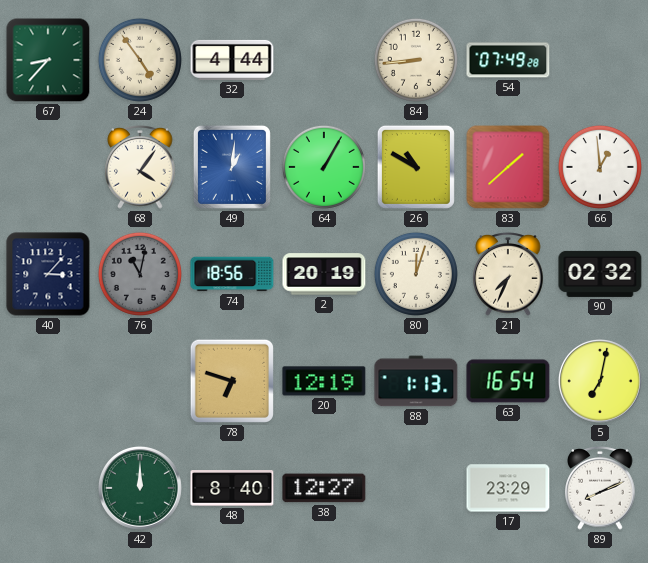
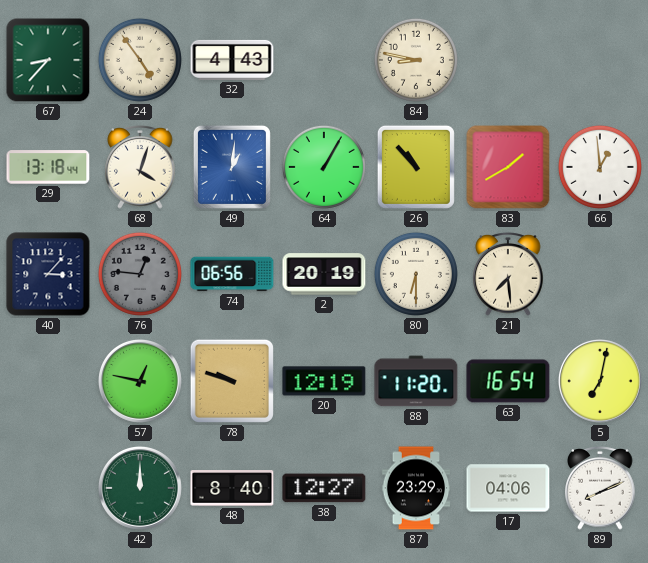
32: 4:44 -> 4:43 (232, 60)
84: 8:44 -> 8:47 (416, 60)
54: 07:49 -> none (508, 60)
29: none -> 13:18 (48, 167)
68: 4:06 -> 4:03 (140, 168)
26: 10:50 -> 10:53 (416, 167)
83: 1:38 -> 1:40 (508, 167)
76: 11:02 -> 12:46 (140, 274)
74: 18:56 -> 06:56 (232, 274)
80: 12:03 -> 6:30 (416, 274)
21: 7:34 -> 7:29 (508, 275)
90: 02:32 -> none (600, 274)
57: none -> 12:47 (140, 381)
78: 6:48 -> 9:48 (232, 381)
88: 1:13 -> 11:20 (416, 381)
87: none -> 23:29 (416, 488)
17: 23:29 -> 04:06 (508, 488)
